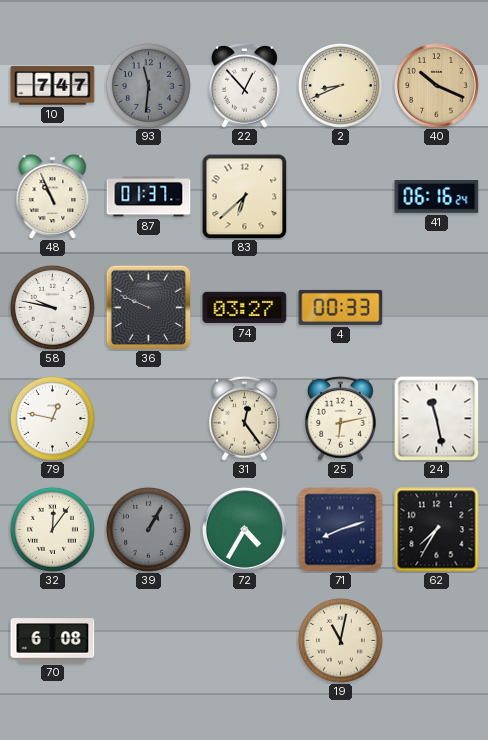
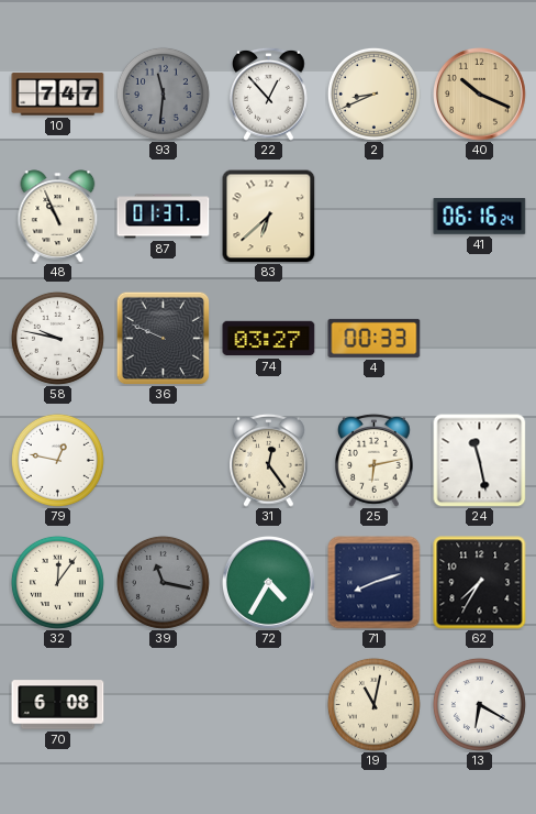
39: 1:05 -> 11:17 (163, 582)
13: none -> 6:20 (479, 704)
